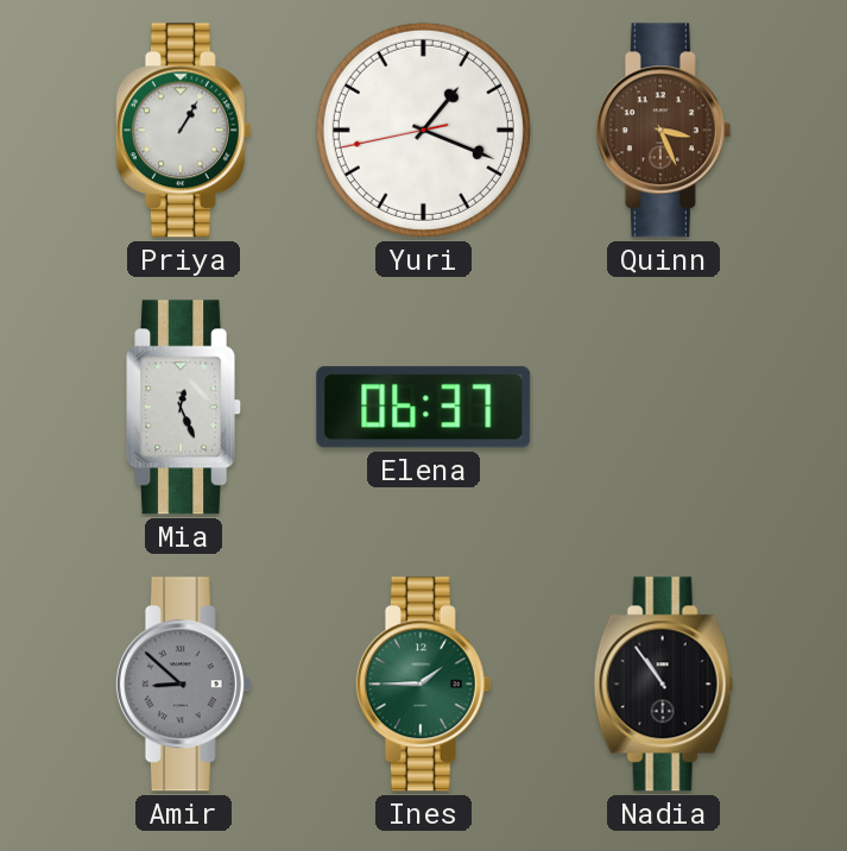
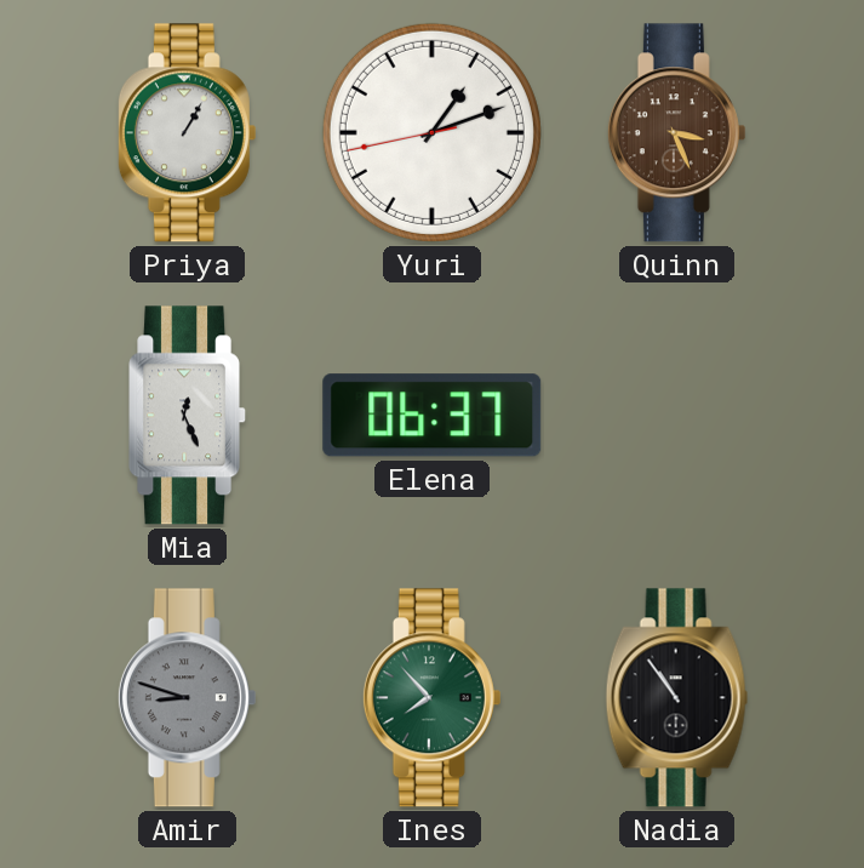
Yuri: 1:18 -> 1:11 (431, 132)
Amir: 8:52 -> 8:48 (187, 698)
Ines: 1:45 -> 7:53 (431, 698)
